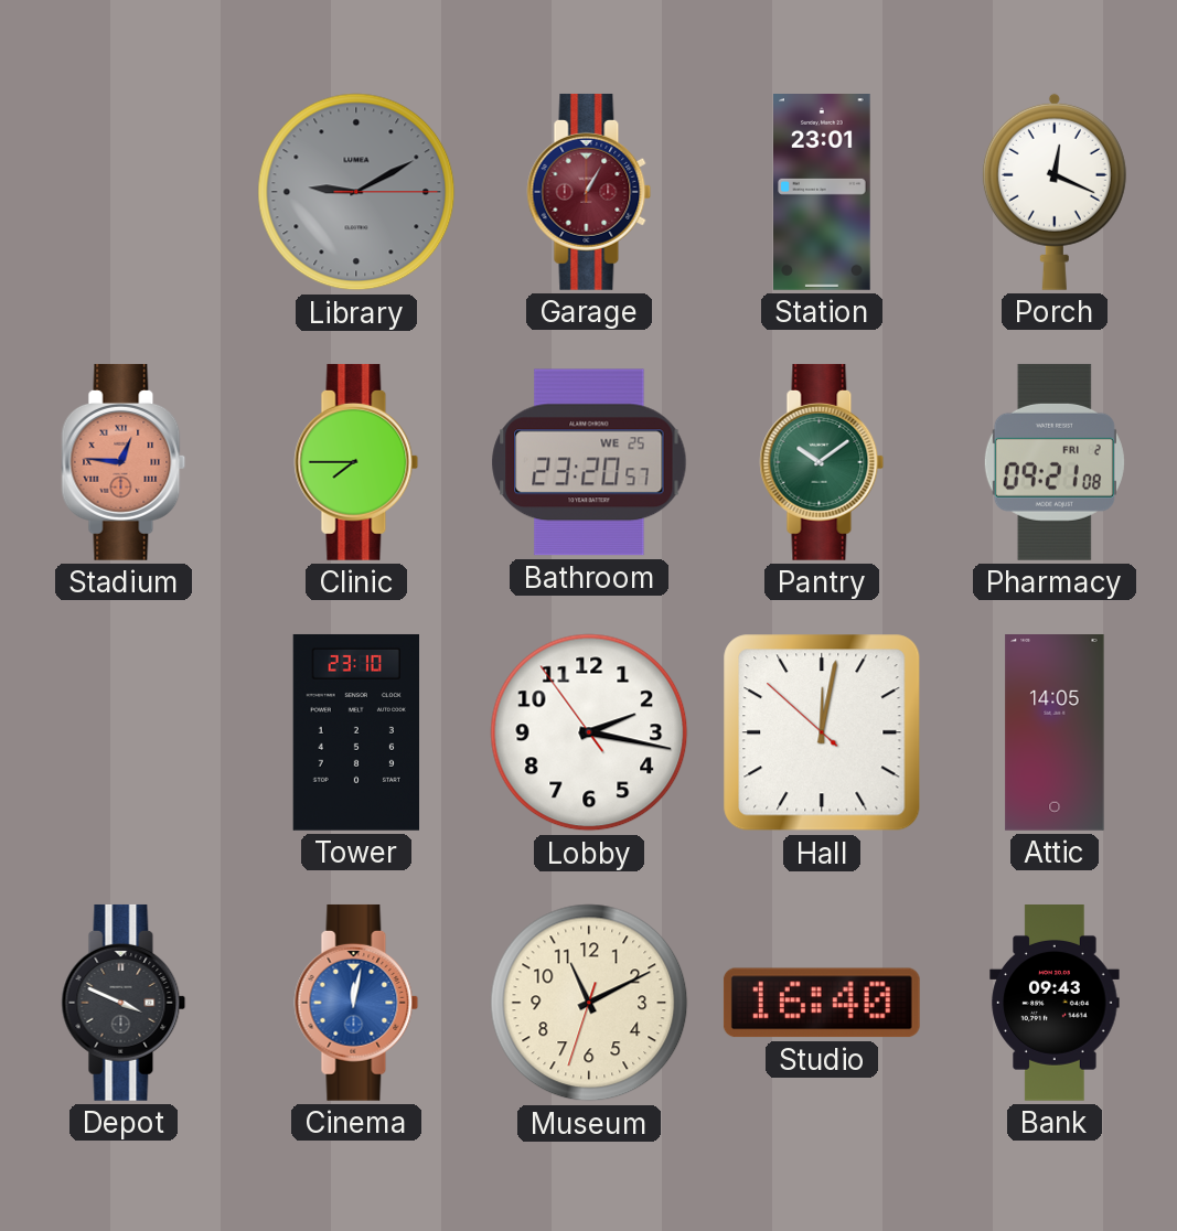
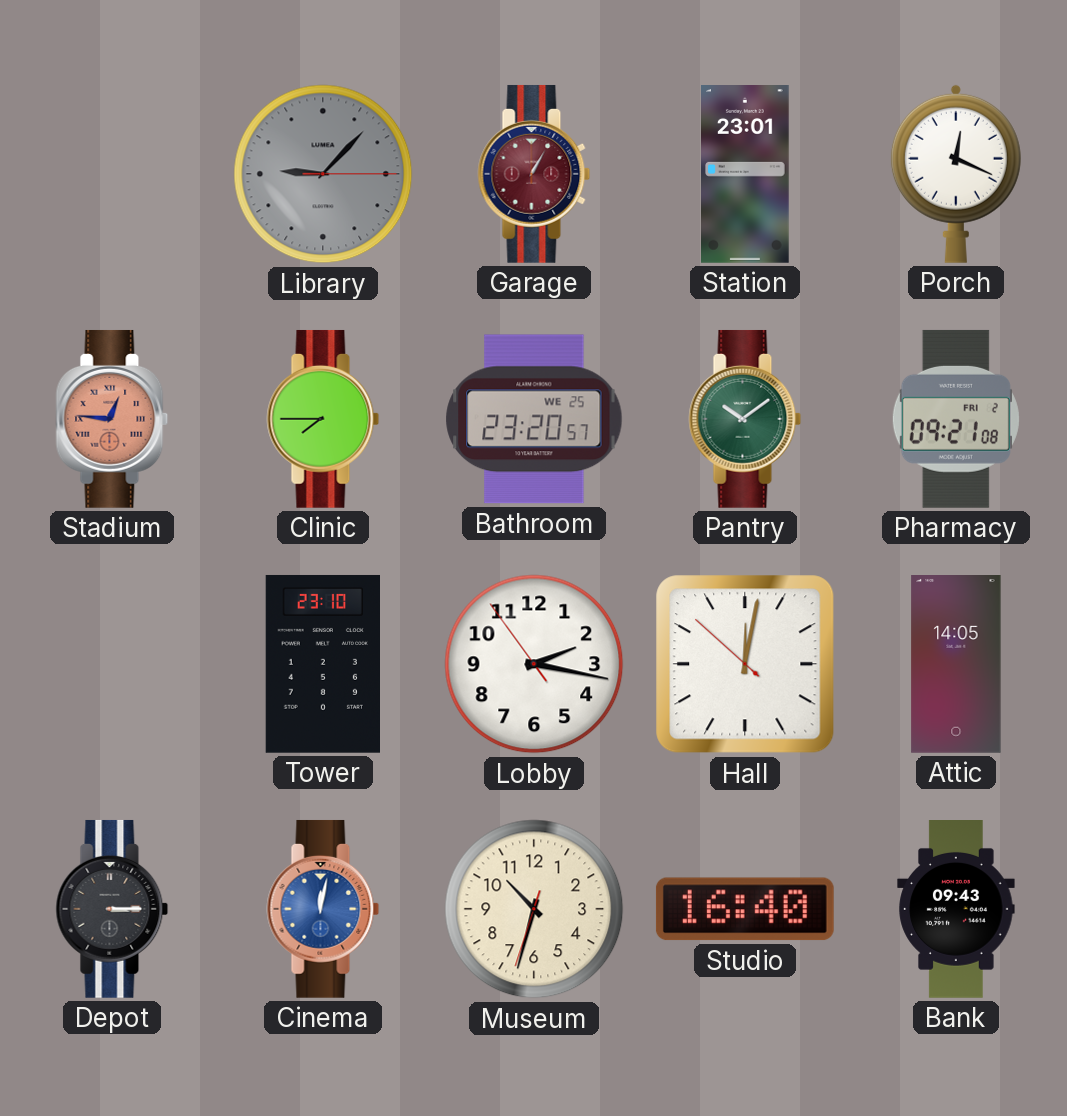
Library: 9:10 -> 9:07 (323, 174)
Depot: 3:49 -> 3:15 (112, 909)
Museum: 11:10 -> 10:32 (534, 909)
